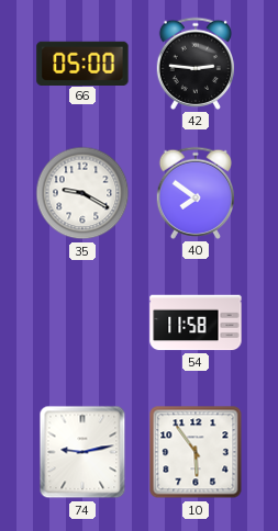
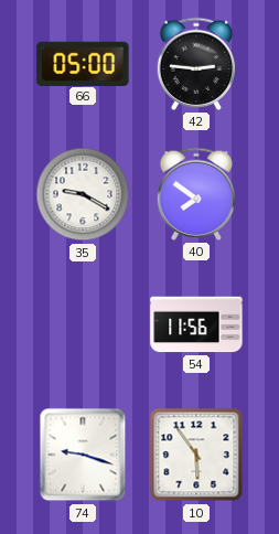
54: 11:58 -> 11:56 (196, 324)
74: 9:13 -> 9:18 (83, 455)
